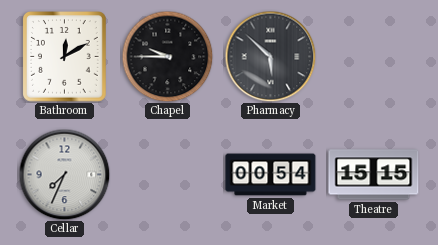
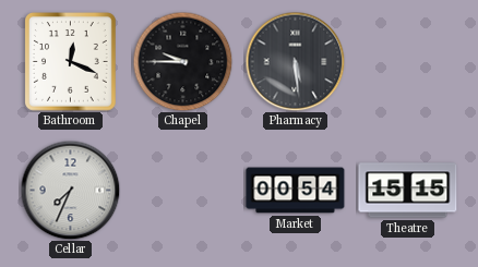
Bathroom: 12:10 -> 12:19 (71, 62)
Pharmacy: 5:52 -> 5:29 (295, 61)
